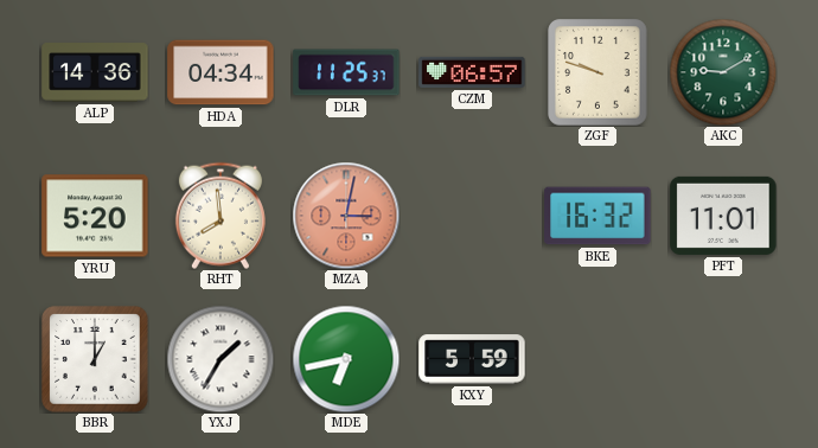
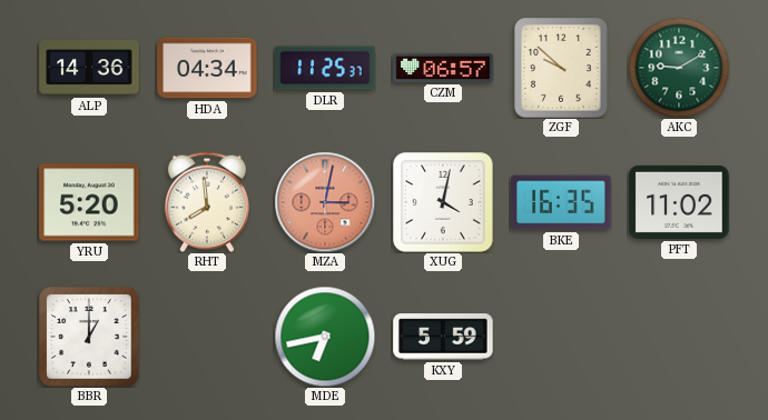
ZGF: 9:48 -> 9:52 (561, 68)
XUG: none -> 4:02 (443, 202)
BKE: 16:32 -> 16:35 (561, 202)
PFT: 11:01 -> 11:02 (679, 202)
YXJ: 1:35 -> none (221, 359)
